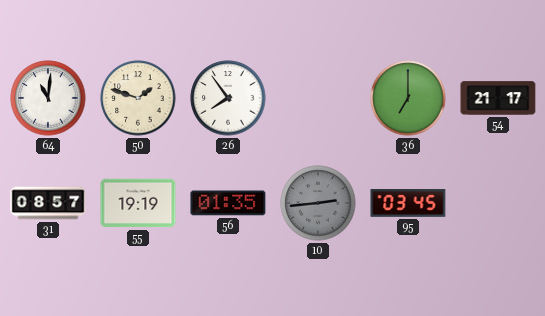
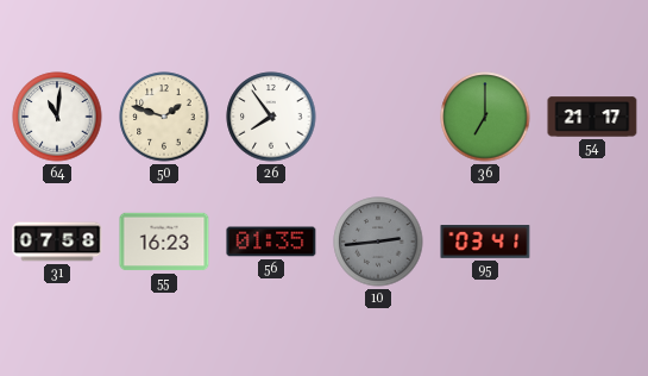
31: 08:57 -> 07:58 (57, 242)
55: 19:19 -> 16:23 (164, 242)
95: 03:45 -> 03:41 (485, 242)
